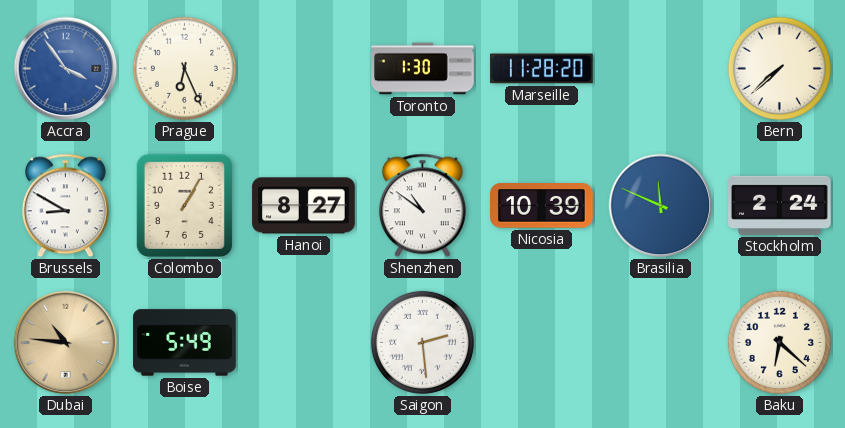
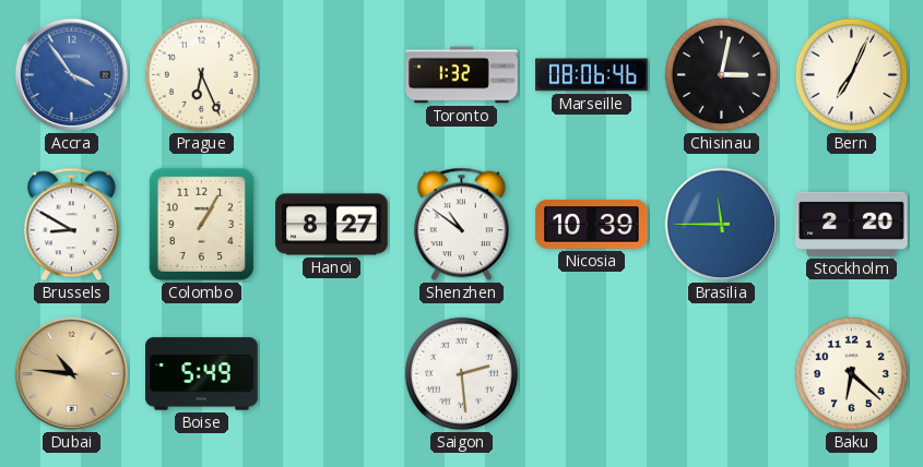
Toronto: 1:30 -> 1:32 (462, 75)
Marseille: 11:28 -> 08:06 (592, 75)
Chisinau: none -> 3:02 (721, 74)
Bern: 7:38 -> 7:04 (851, 74)
Brasilia: 11:49 -> 11:45 (722, 225)
Stockholm: 2:24 -> 2:20 (852, 224)
